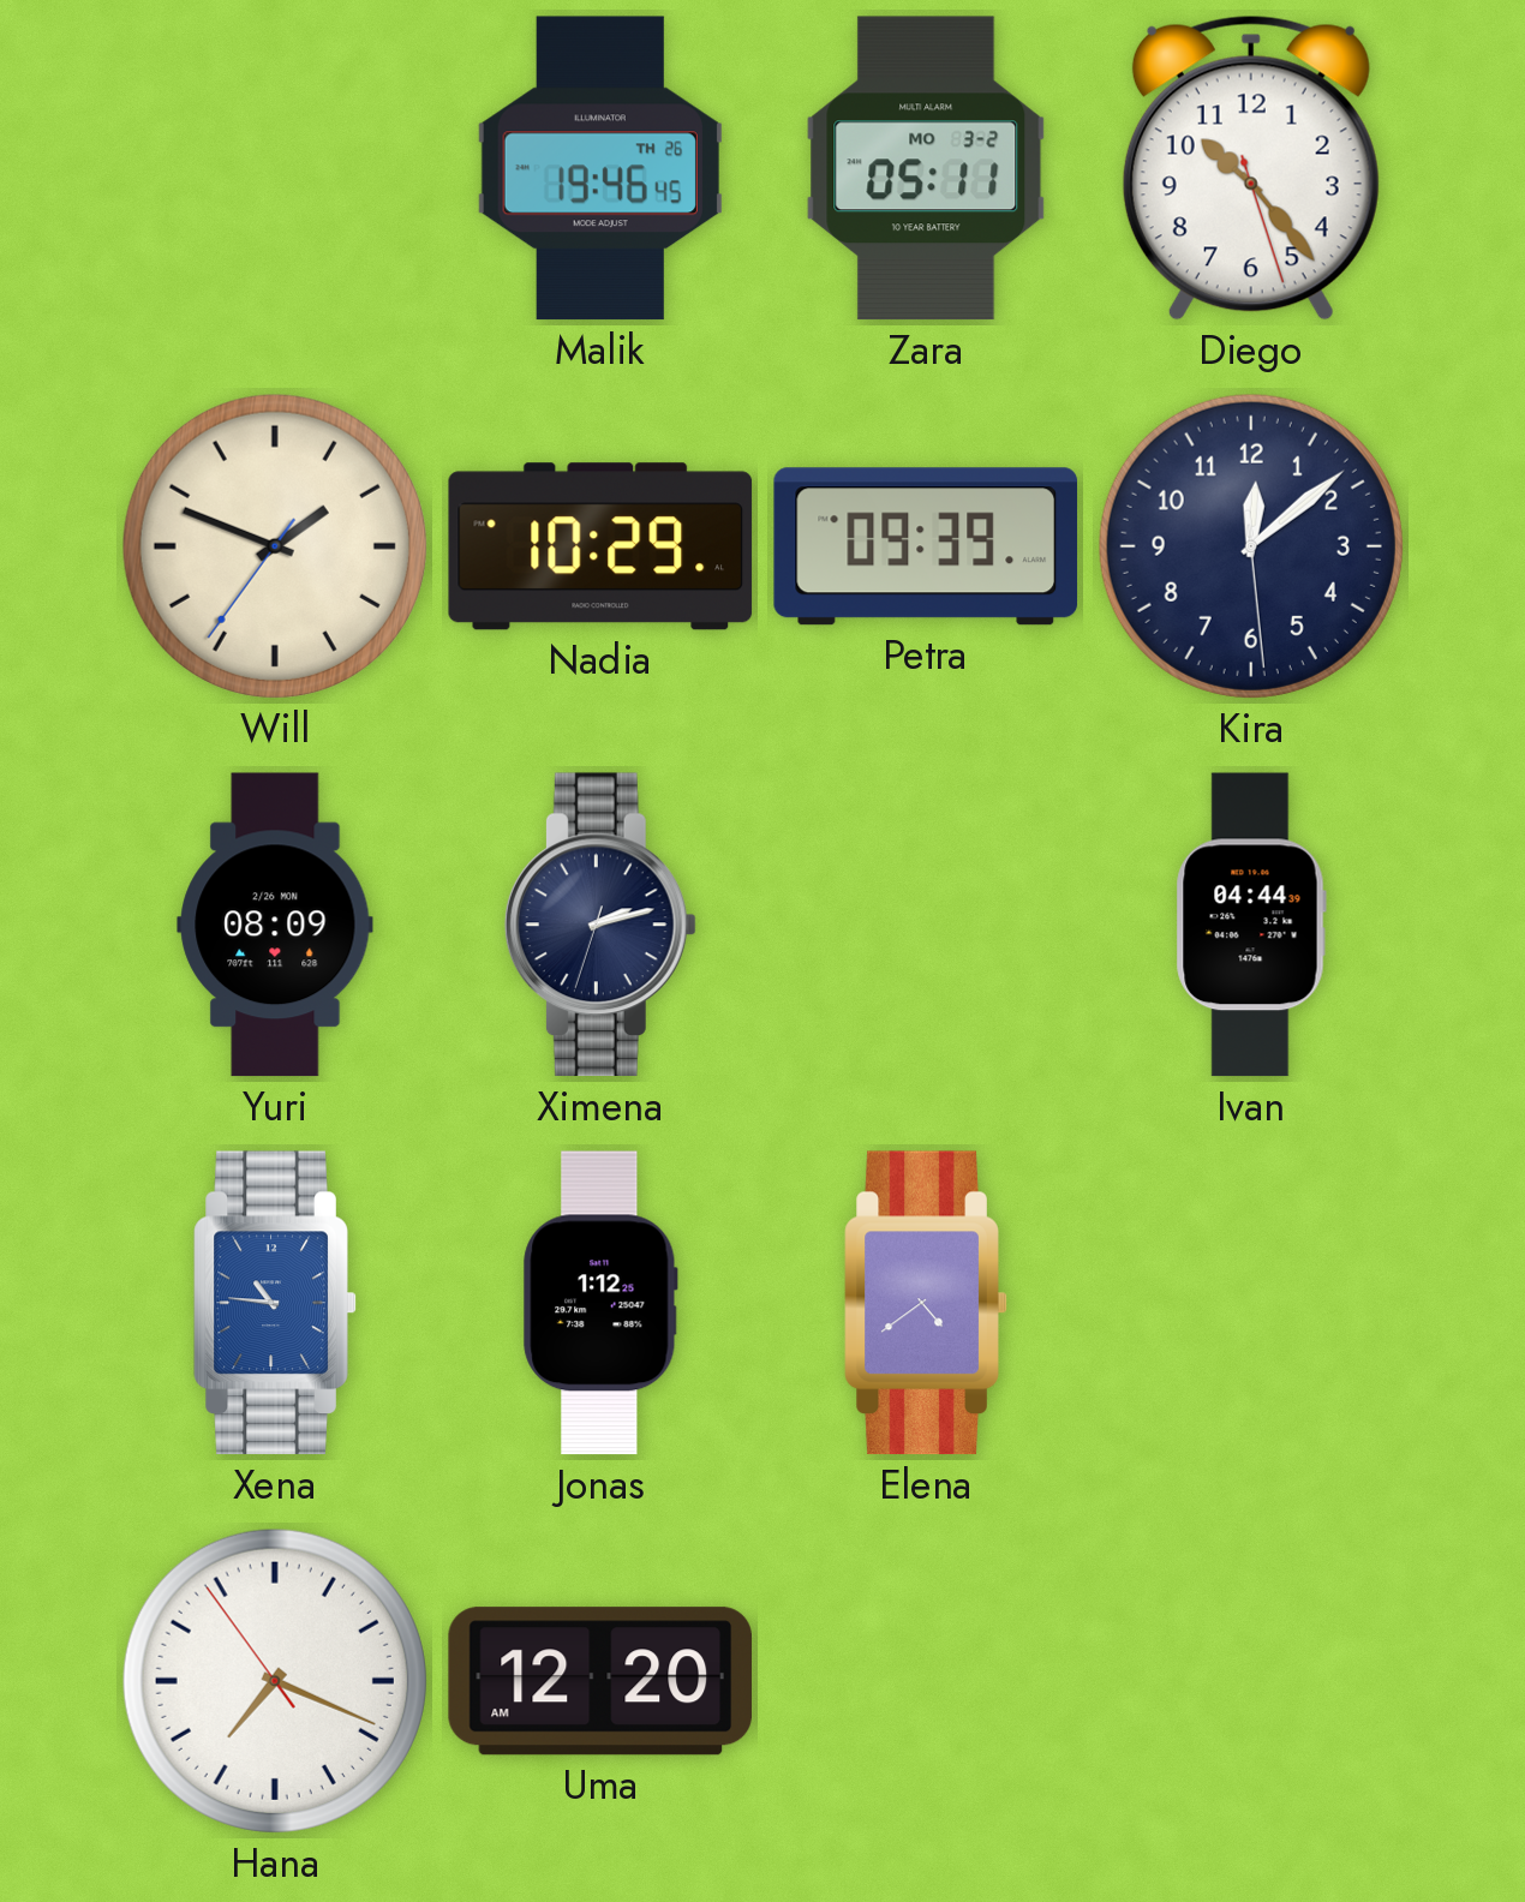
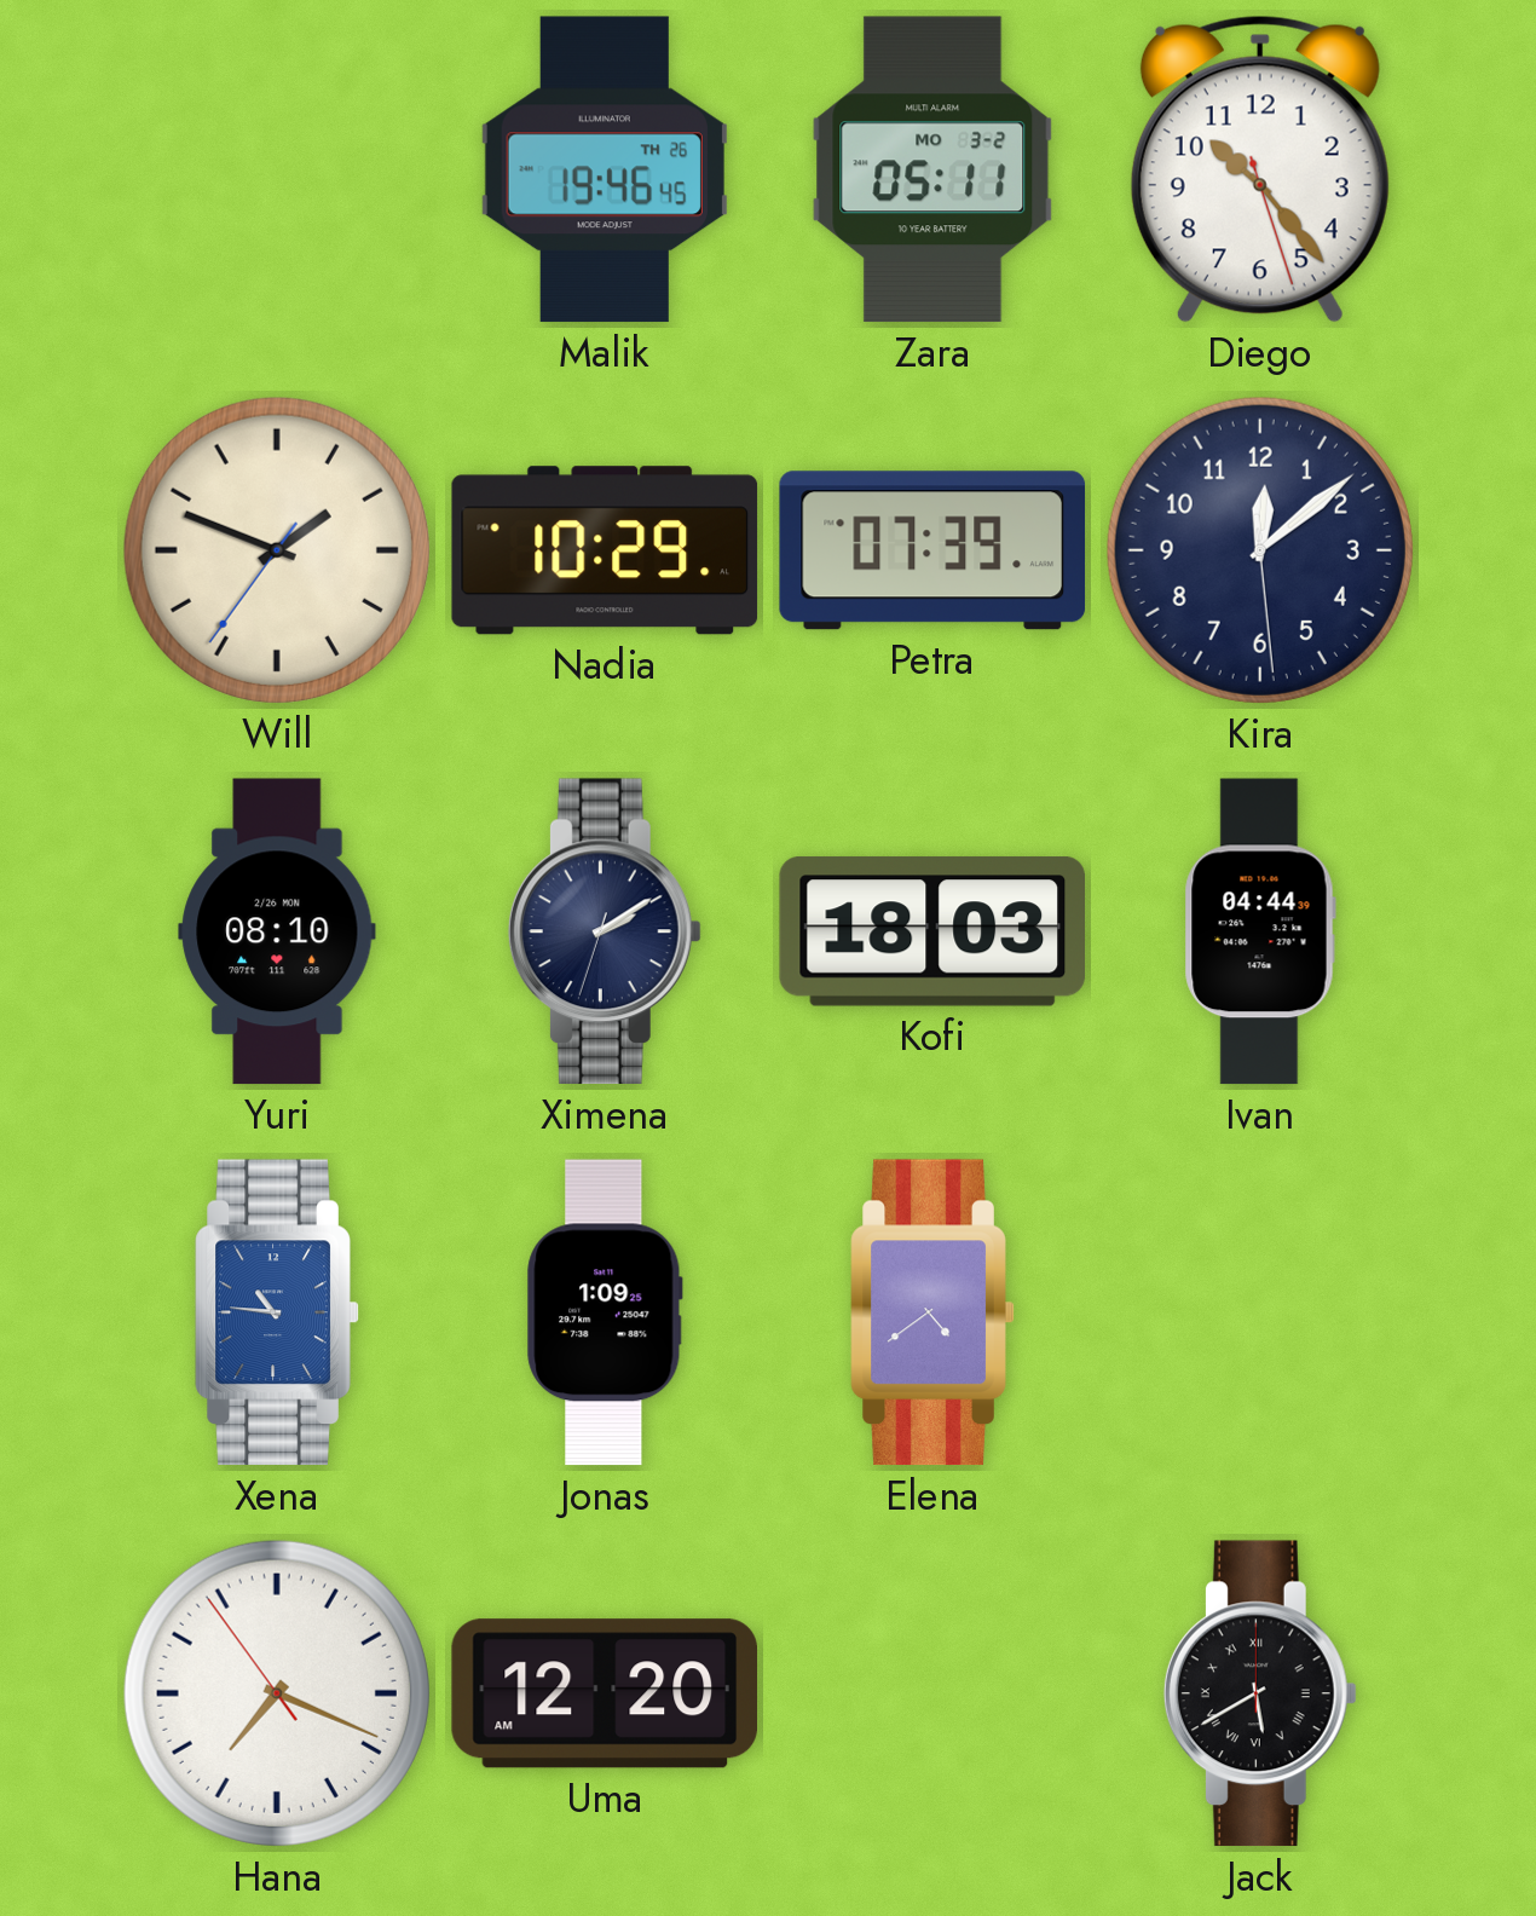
Petra: 09:39 -> 07:39 (932, 550)
Yuri: 08:09 -> 08:10 (277, 931)
Ximena: 2:12 -> 2:09 (605, 931)
Kofi: none -> 18:03 (931, 931)
Jonas: 1:12 -> 1:09 (605, 1312)
Jack: none -> 5:40 (1260, 1693)
